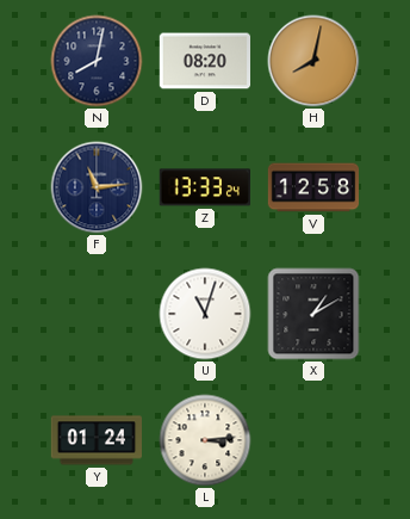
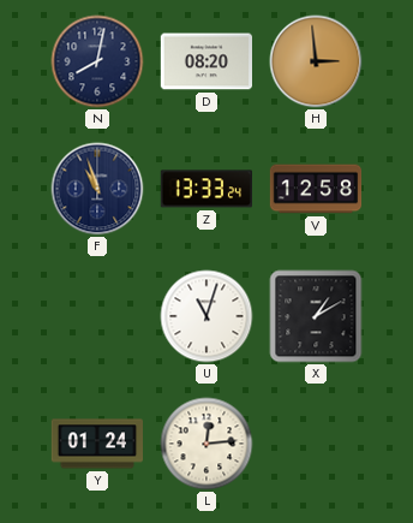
H: 8:02 -> 2:59 (316, 61)
F: 11:14 -> 10:57 (97, 189)
L: 3:14 -> 12:14 (206, 444)
